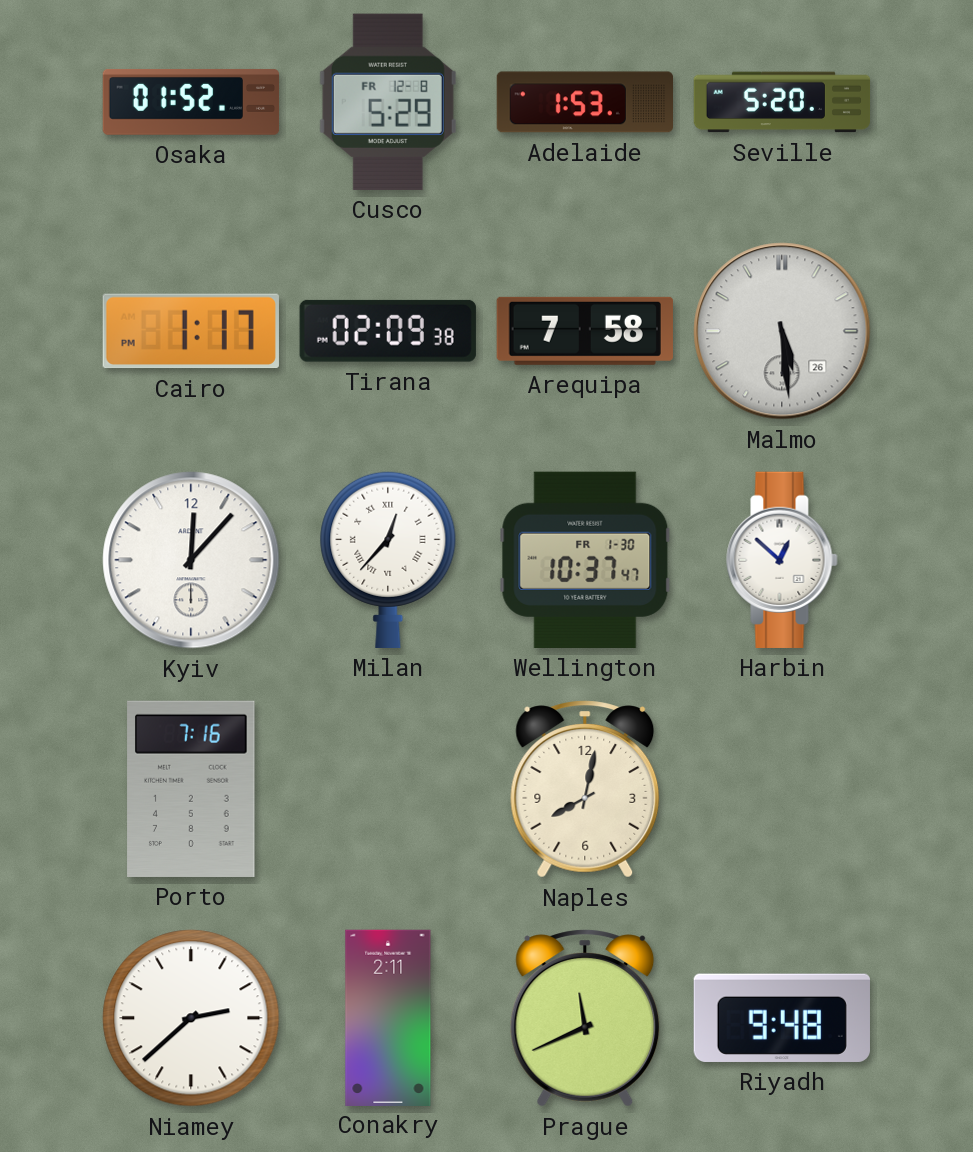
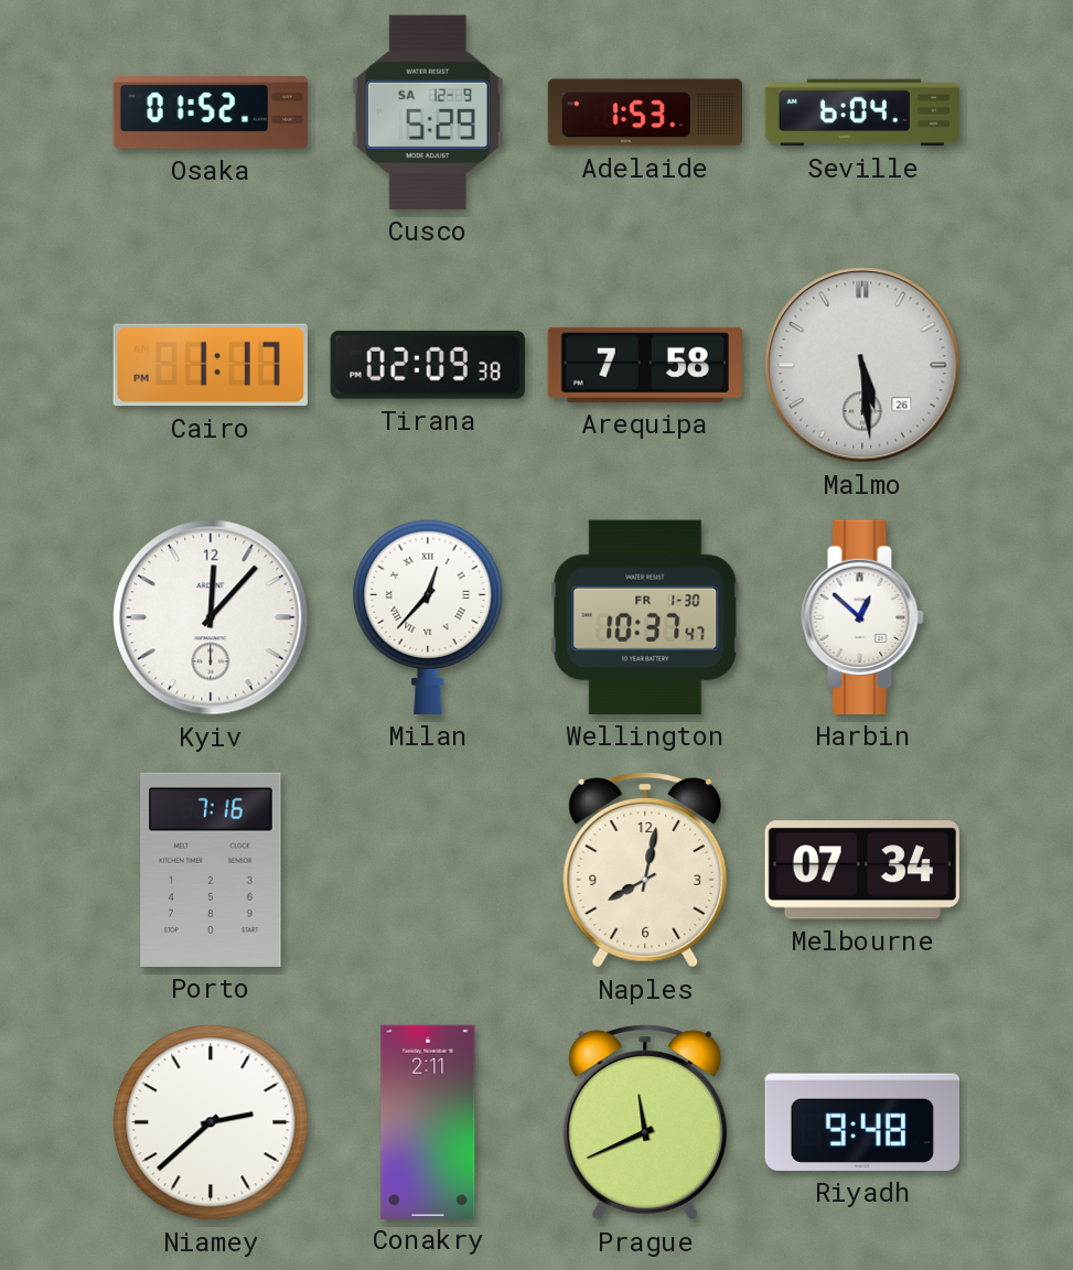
Cusco date: FR 12-8 -> SA 12-9 (428, 112)
Seville: 5:20 -> 6:04 (862, 112)
Melbourne: none -> 07:34 (862, 870)
